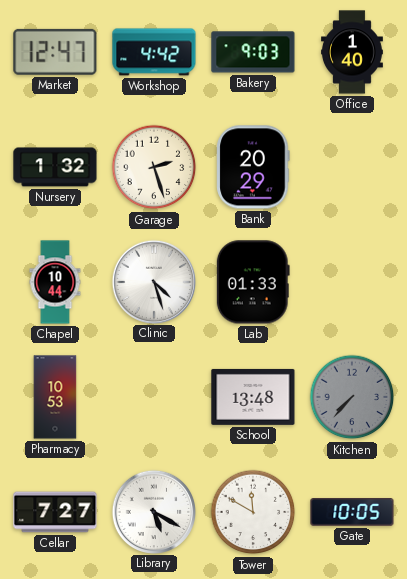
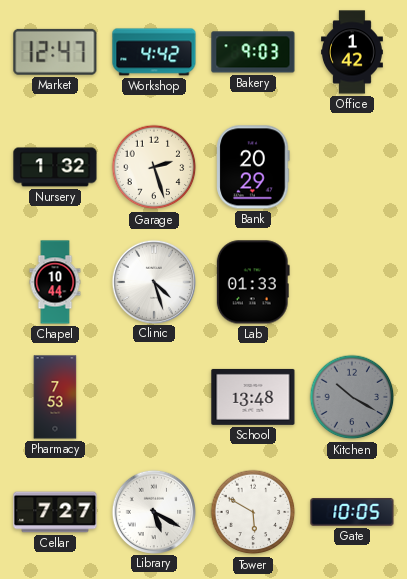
Office: 1:40 -> 1:42 (353, 52)
Pharmacy: 10:53 -> 7:53 (55, 397)
Kitchen: 7:37 -> 10:20 (352, 397)
Tower: 11:50 -> 5:50 (253, 512)
